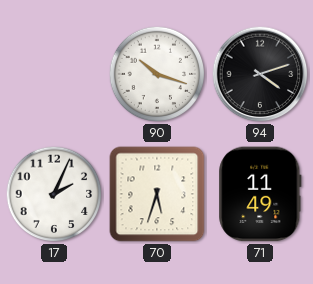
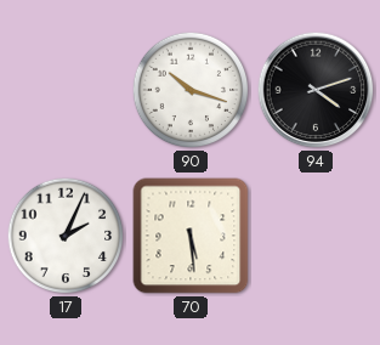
70: 5:33 -> 5:29 (191, 236)
71: 11:49 -> none (260, 194)
